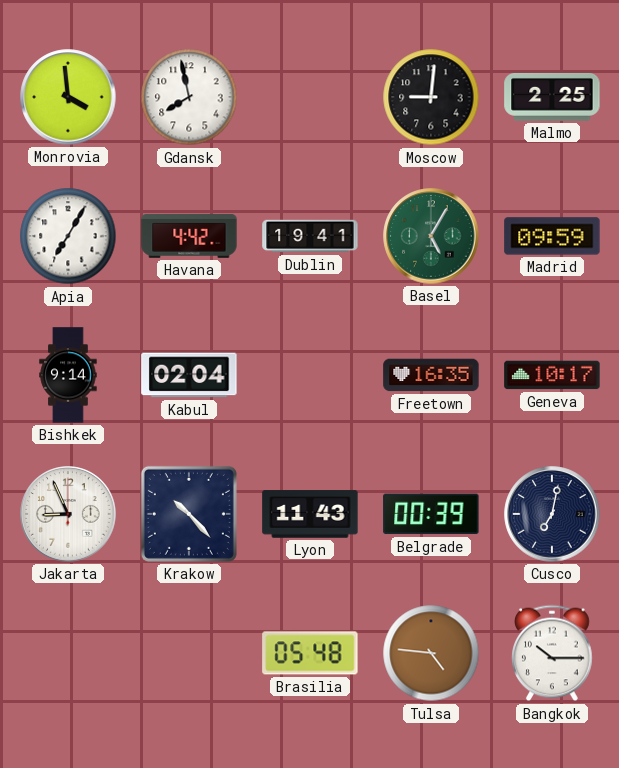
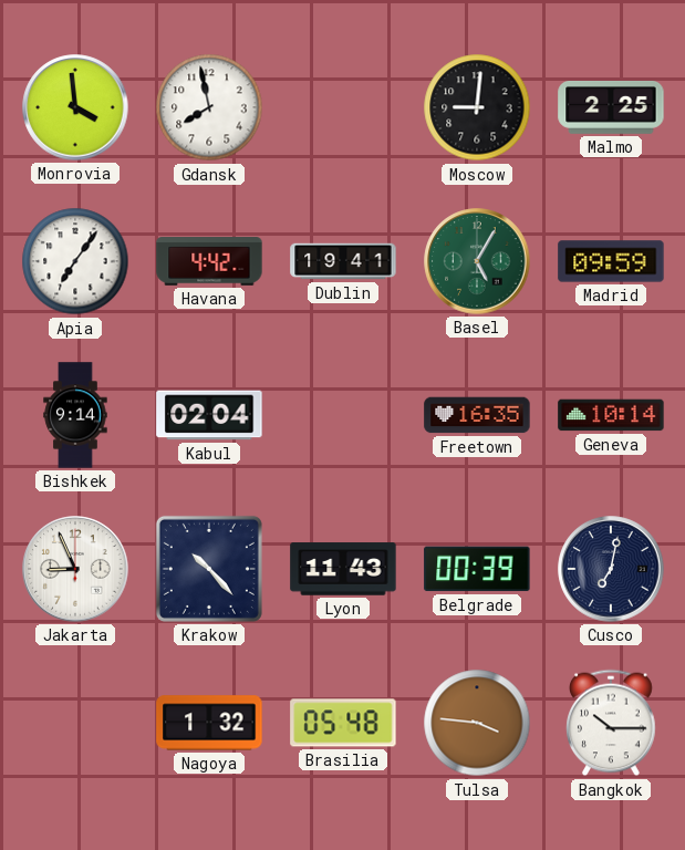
Apia: 7:05 -> 7:06 (75, 261)
Geneva: 10:17 -> 10:14 (611, 415)
Nagoya: none -> 1:32 (209, 723)
Tulsa: 4:46 -> 3:46 (477, 723)
